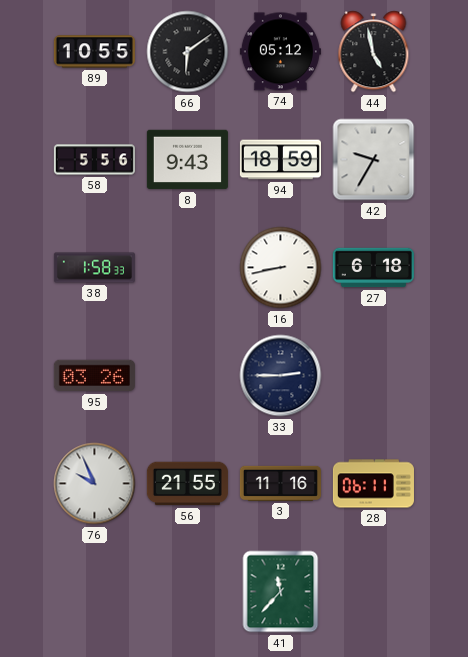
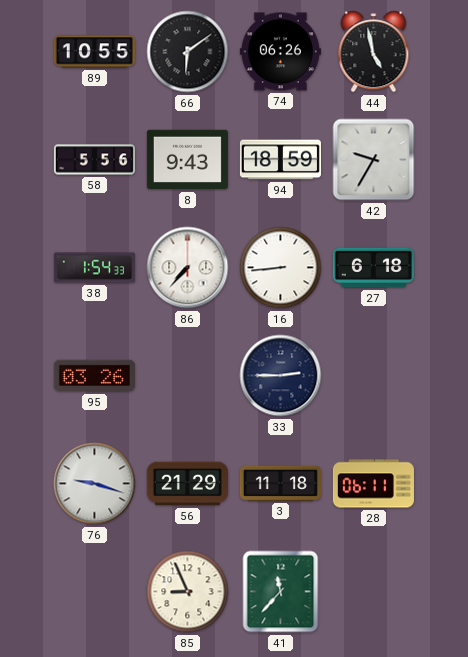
74: 05:12 -> 06:26 (280, 52)
38: 1:58 -> 1:54 (94, 268)
86: none -> 7:37 (188, 268)
16: 8:43 -> 8:44 (281, 268)
76: 9:56 -> 9:18 (95, 484)
56: 21:55 -> 21:29 (187, 484)
3: 11:16 -> 11:18 (280, 483)
85: none -> 8:56 (188, 592)
